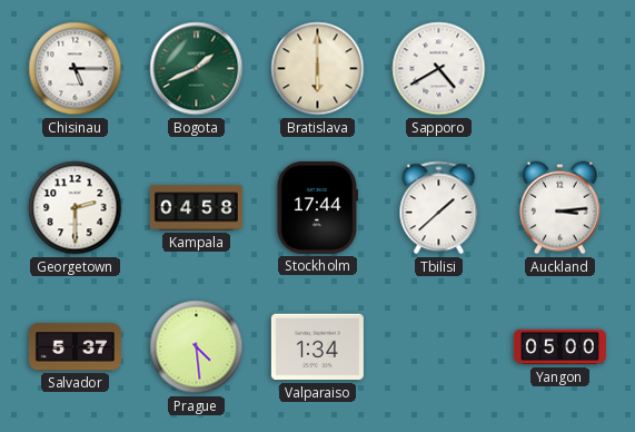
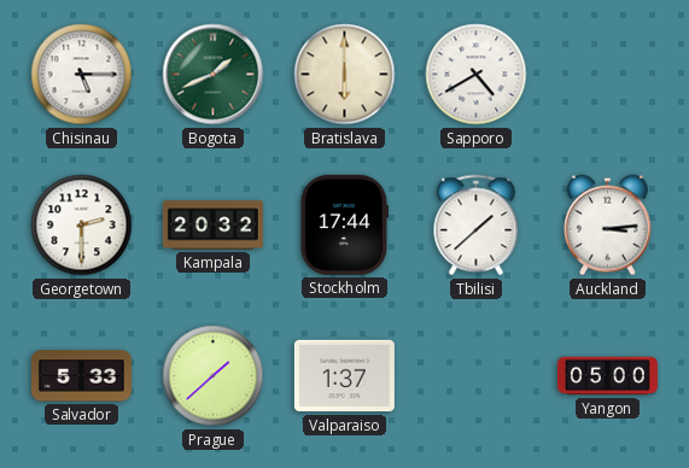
Kampala: 04:58 -> 20:32 (212, 226)
Salvador: 5:37 -> 5:33 (81, 376)
Prague: 4:29 -> 1:38 (214, 376)
Valparaiso: 1:34 -> 1:37 (344, 376)
